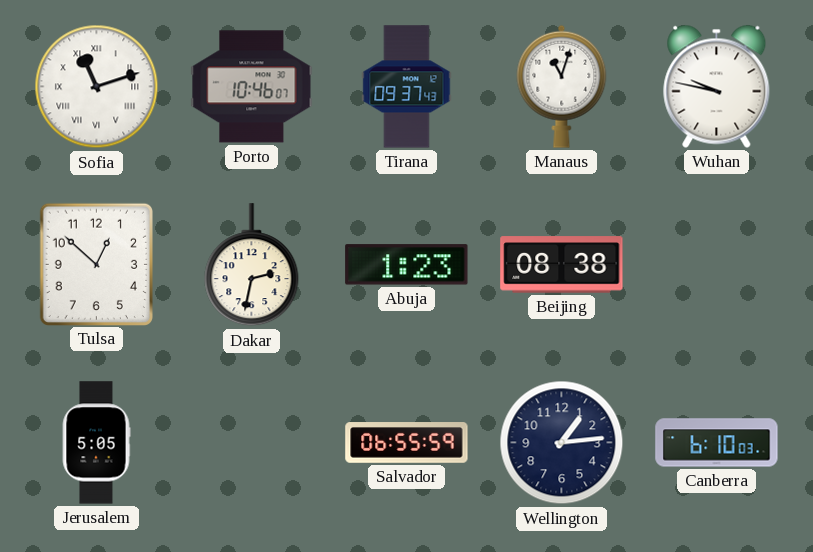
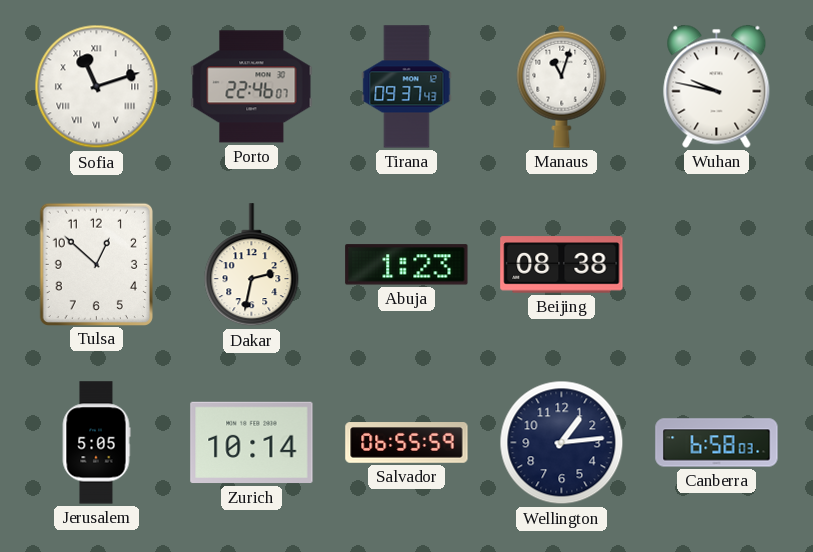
Porto: 10:46 -> 22:46 (252, 87)
Zurich: none -> 10:14 (252, 443)
Canberra: 6:10 -> 6:58 (717, 443)
